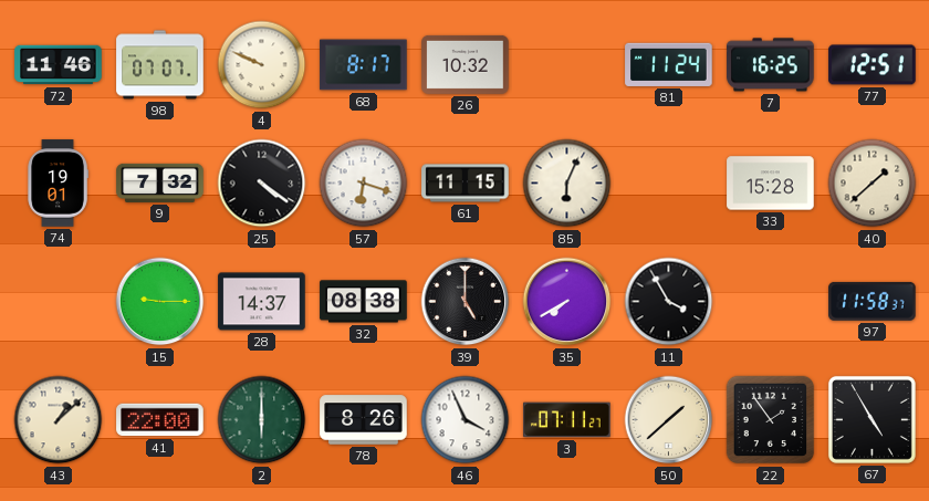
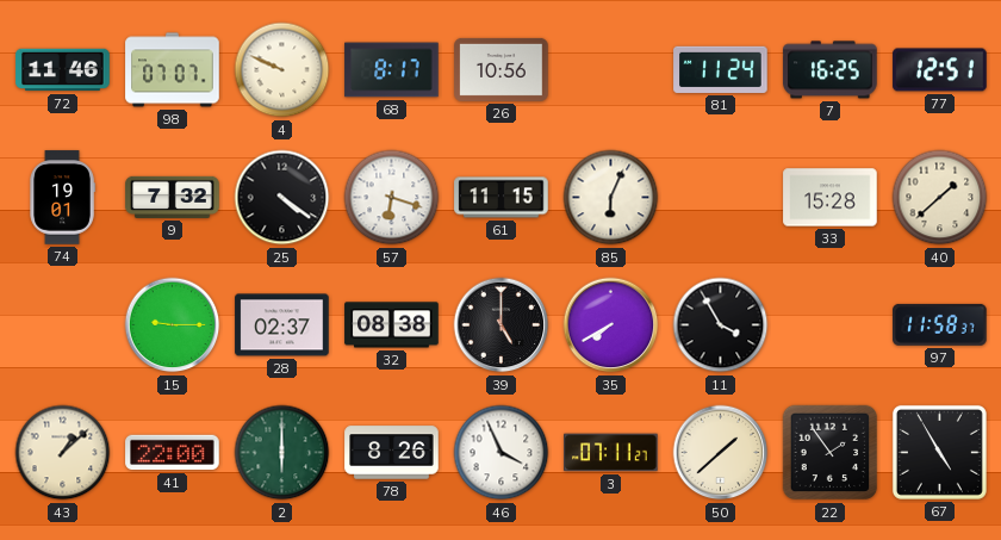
26: 10:32 -> 10:56 (502, 69)
28: 14:37 -> 02:37 (282, 325)
